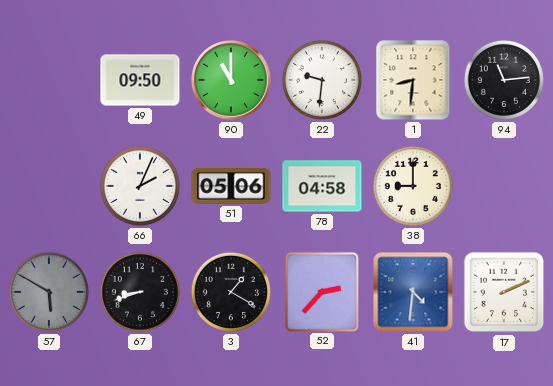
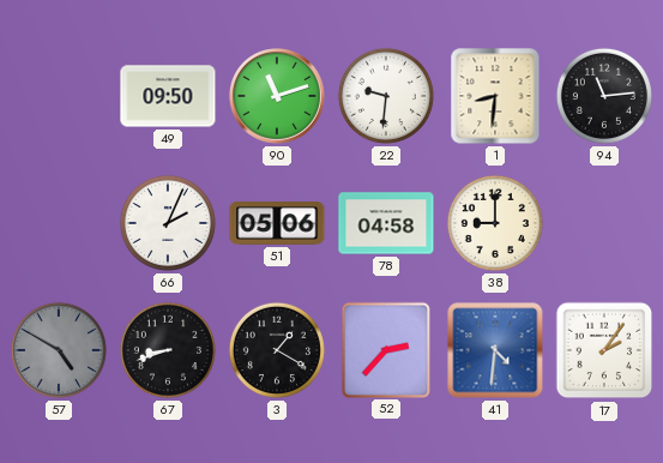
90: 11:00 -> 11:12 (278, 97)
57: 5:50 -> 4:50 (59, 350)
17: 2:11 -> 2:06 (604, 350)
